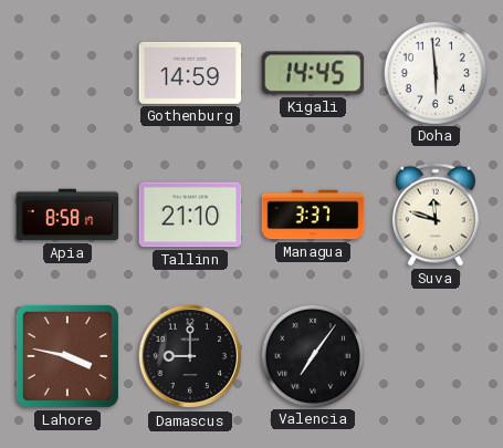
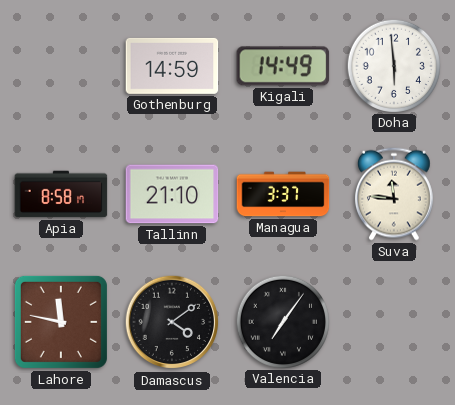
Kigali: 14:45 -> 14:49 (283, 66)
Suva: 11:48 -> 11:46 (394, 194)
Lahore: 3:47 -> 11:47 (61, 322)
Damascus: 9:00 -> 4:09 (172, 322)
